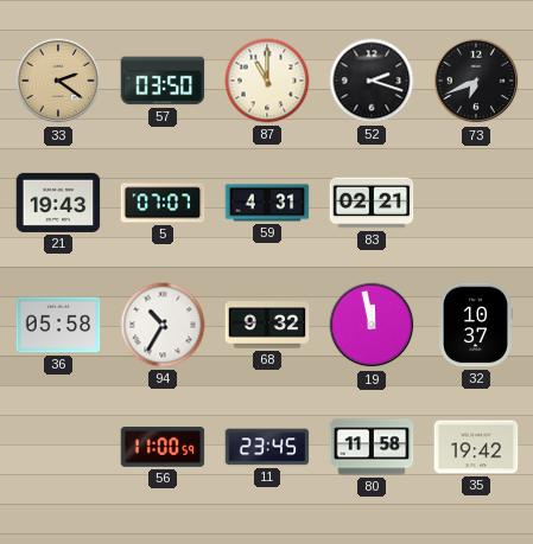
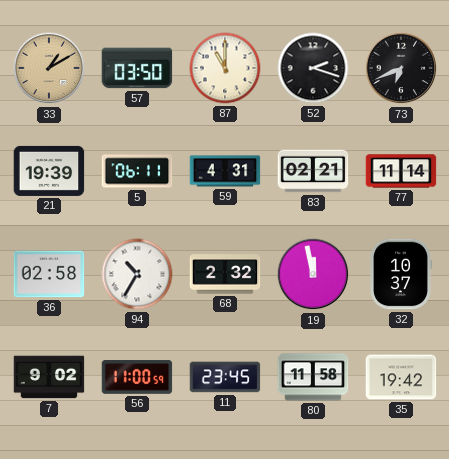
33: 2:21 -> 1:10 (49, 68)
21: 19:43 -> 19:39 (49, 171)
5: 07:07 -> 06:11 (137, 171)
77: none -> 11:14 (401, 171)
36: 05:58 -> 02:58 (49, 274)
68: 9:32 -> 2:32 (225, 274)
7: none -> 9:02 (49, 377)
